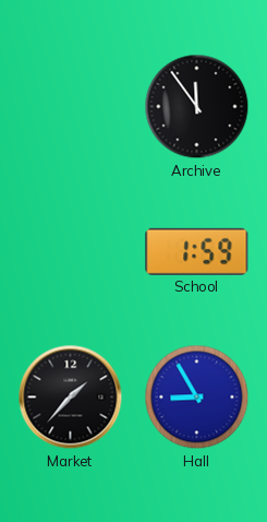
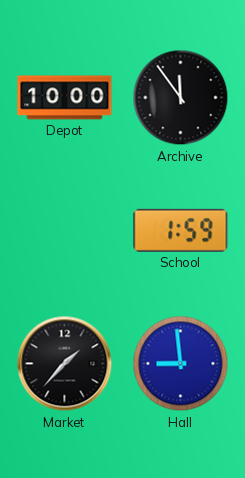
Depot: none -> 10:00 (65, 98)
Hall: 8:55 -> 8:59 (181, 364)
